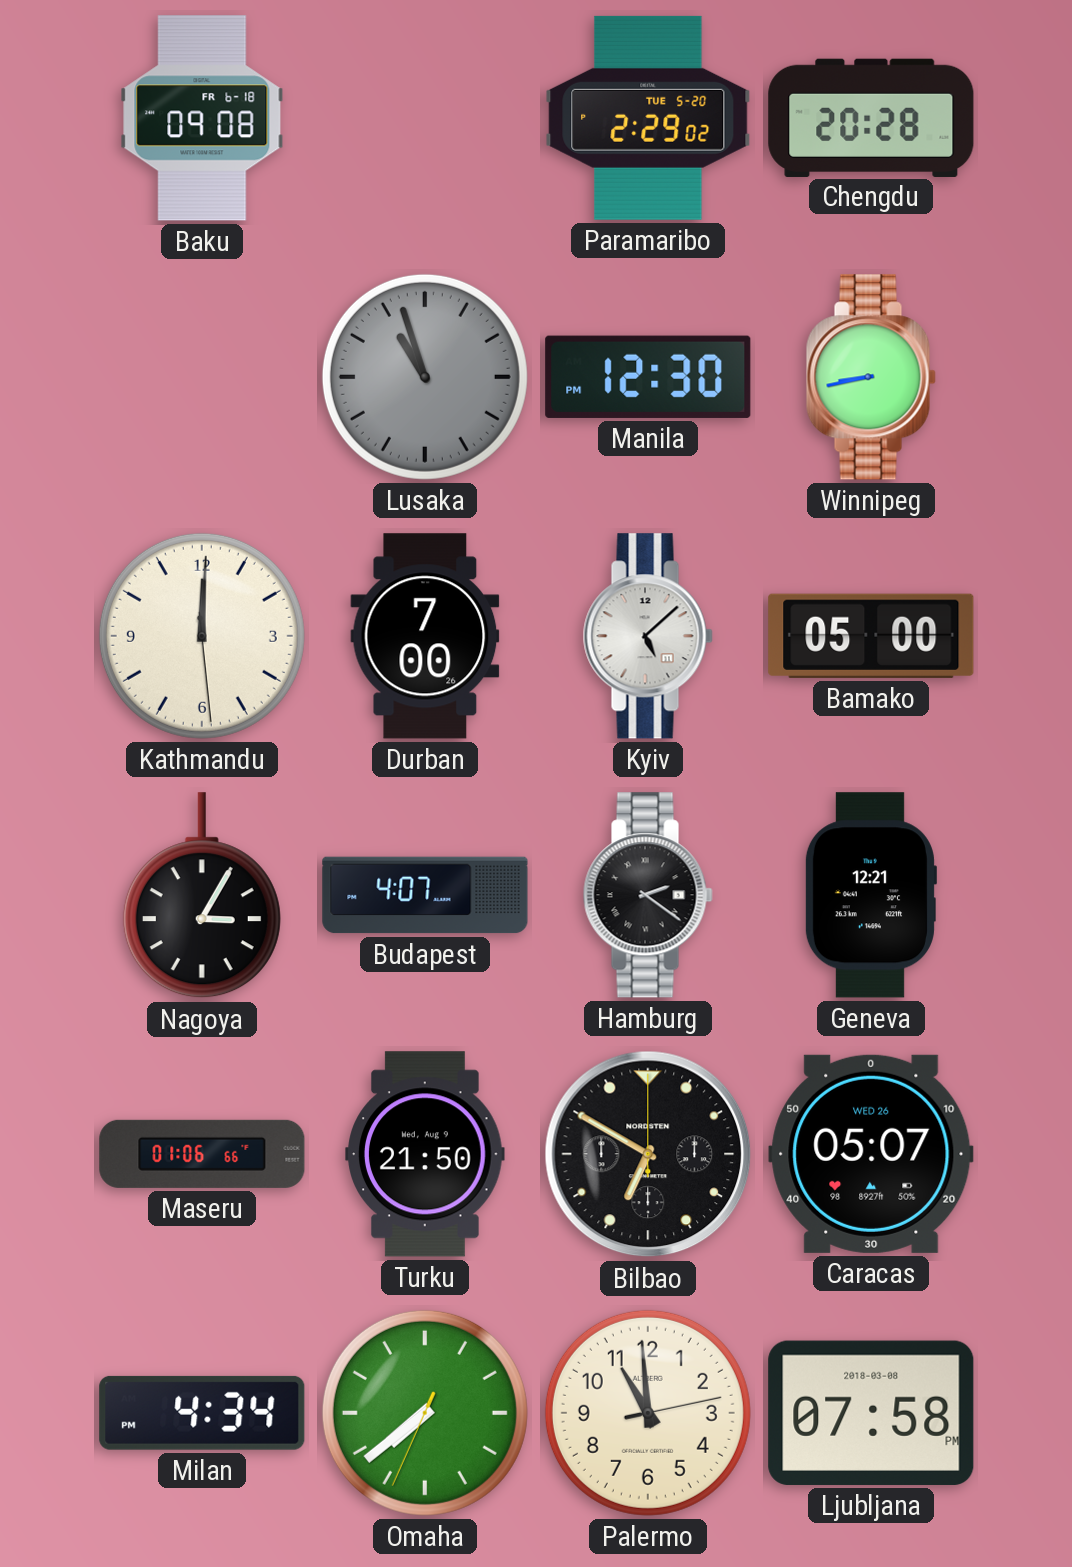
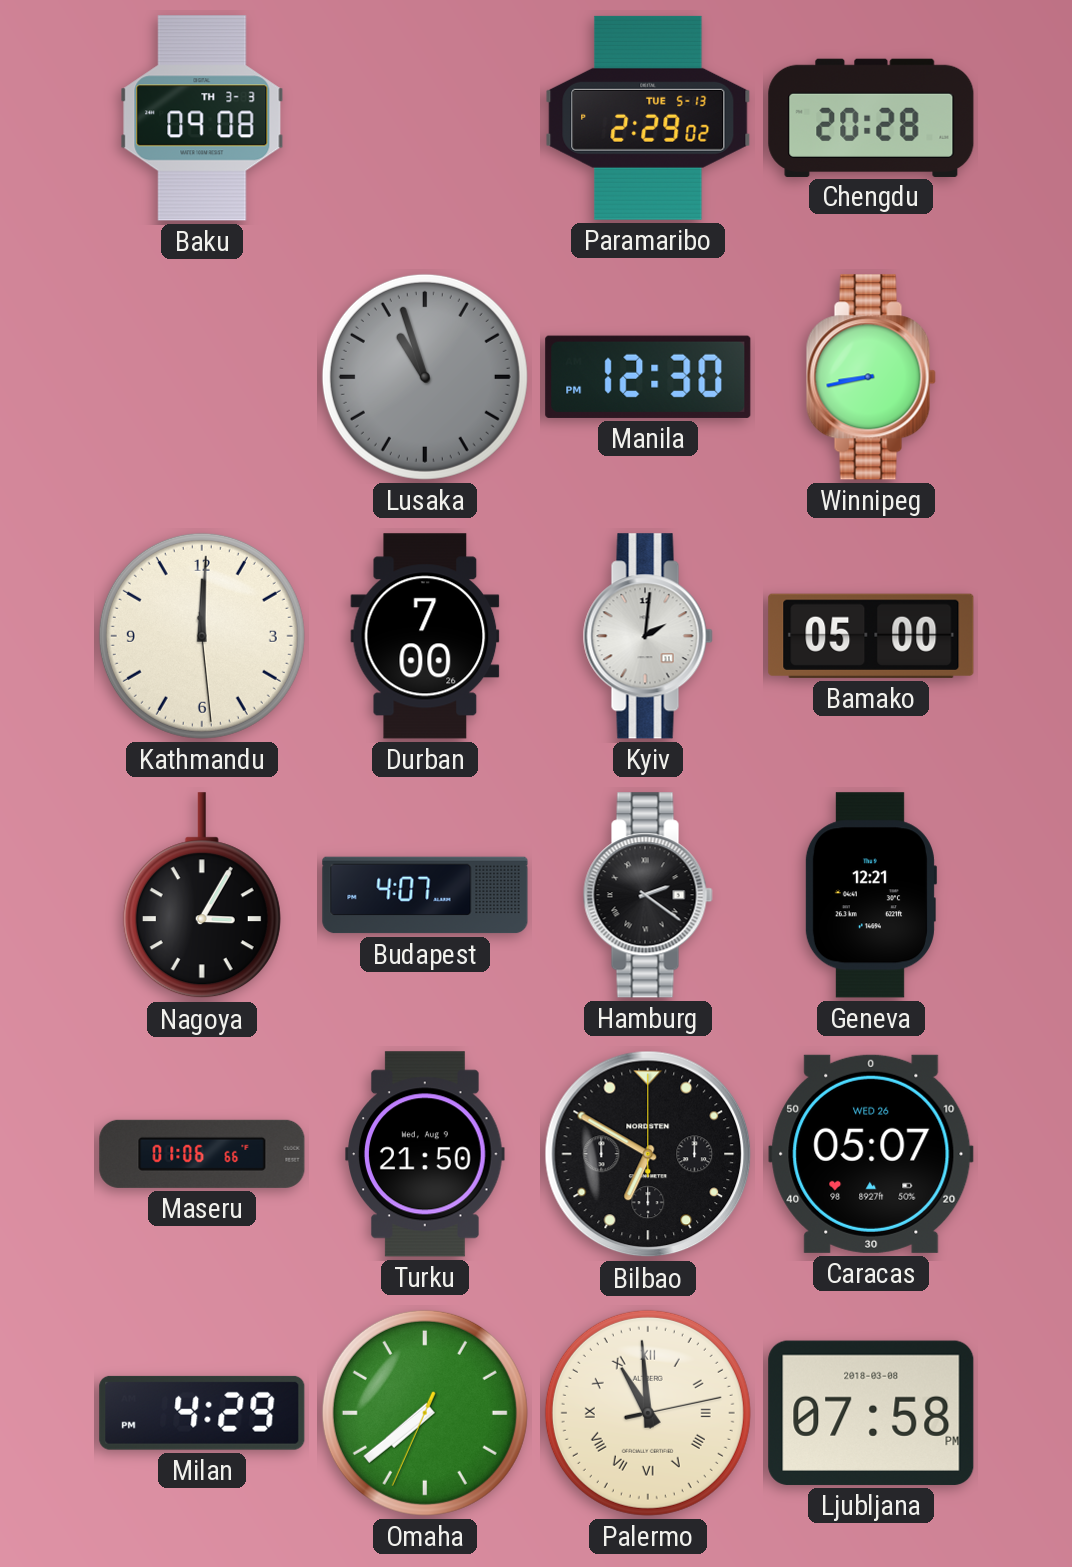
Baku date: FR 6-18 -> TH 3-3 (202, 118)
Paramaribo date: TUE 5-20 -> TUE 5-13 (648, 118)
Kyiv: 5:08 -> 2:01 (648, 636)
Milan: 4:34 -> 4:29 (202, 1413)
Palermo numerals: Arabic -> Roman (648, 1413)
